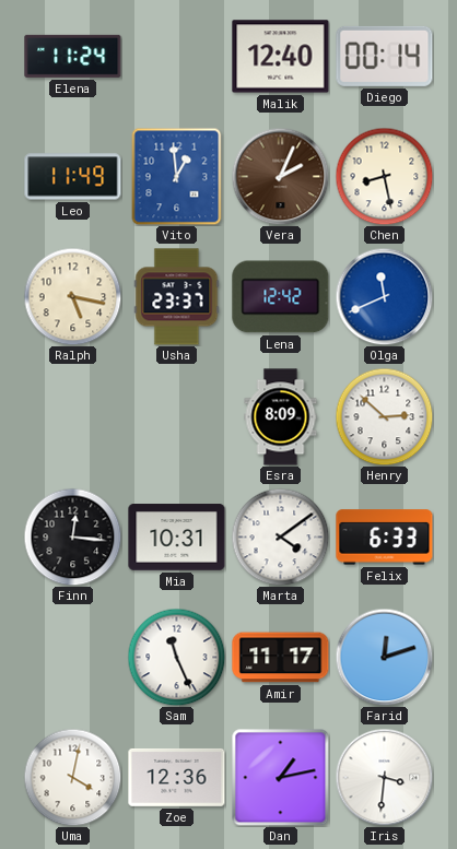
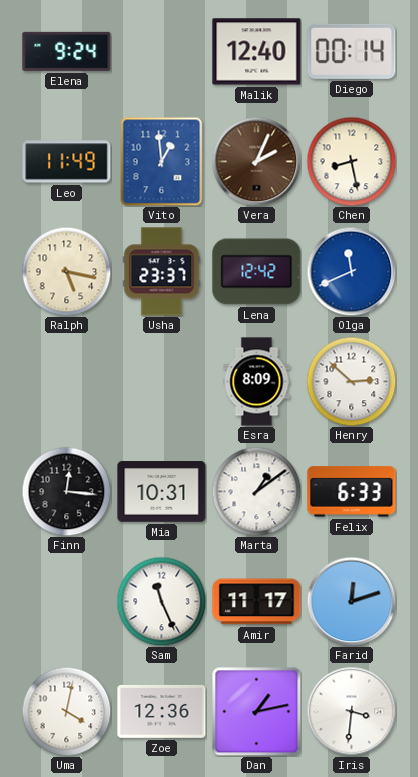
Elena: 11:24 -> 9:24 (67, 51)
Marta: 4:09 -> 1:09 (256, 491)
